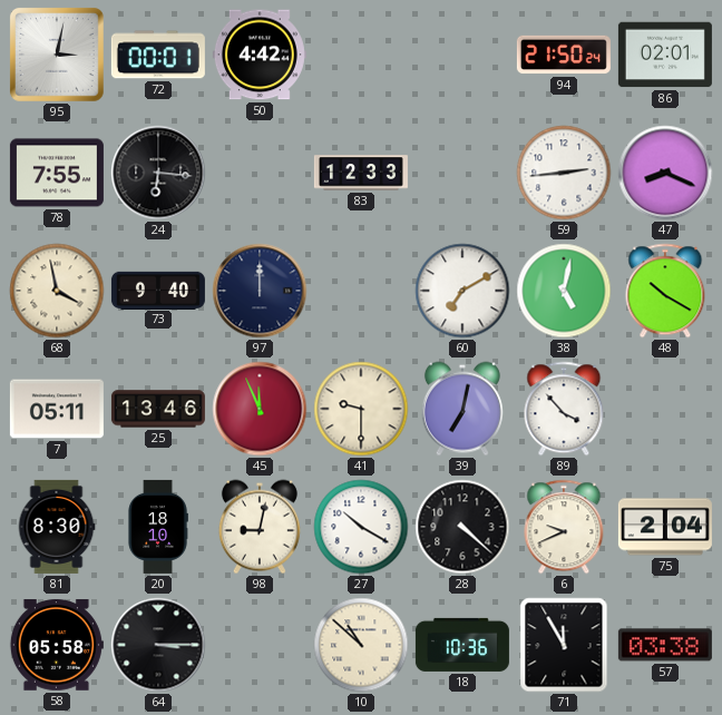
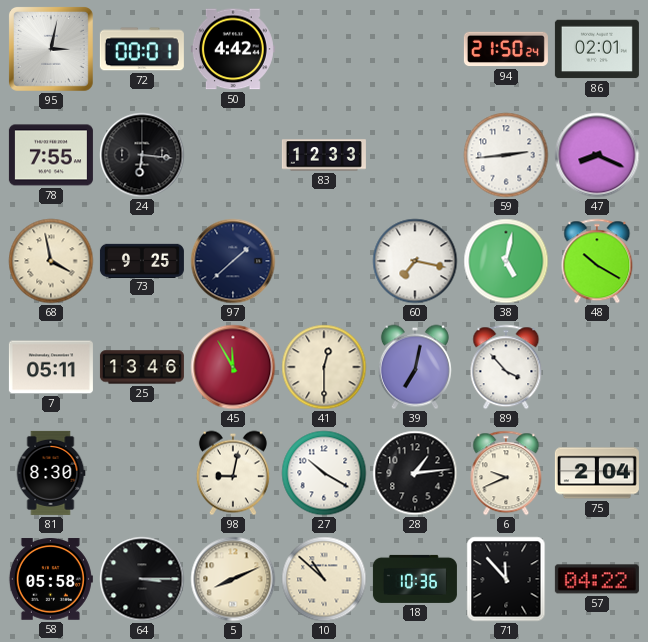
73: 9:40 -> 9:25 (142, 260)
97: 12:00 -> 1:38 (233, 261)
60: 7:10 -> 7:17 (415, 261)
45: 11:56 -> 11:55 (233, 367)
41: 9:30 -> 12:30 (324, 367)
20: 18:10 -> none (158, 527)
28: 4:22 -> 1:14 (415, 473)
5: none -> 8:11 (233, 579)
71: 11:55 -> 11:53 (506, 579)
57: 03:38 -> 04:22 (597, 579)
